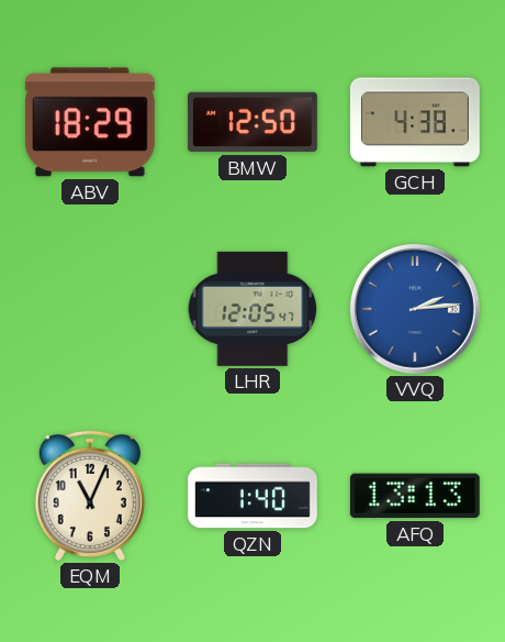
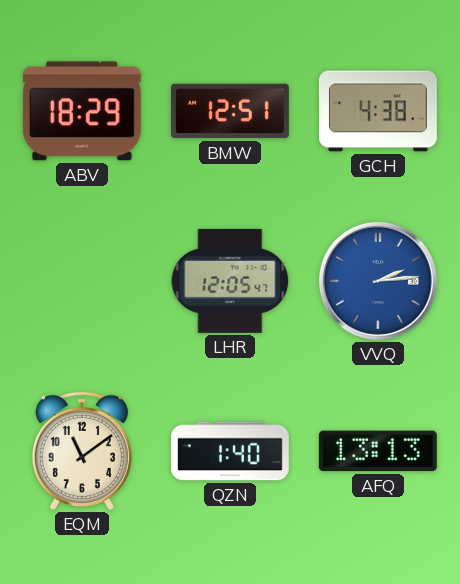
BMW: 12:50 -> 12:51 (230, 111)
EQM: 11:04 -> 11:09 (82, 451)
